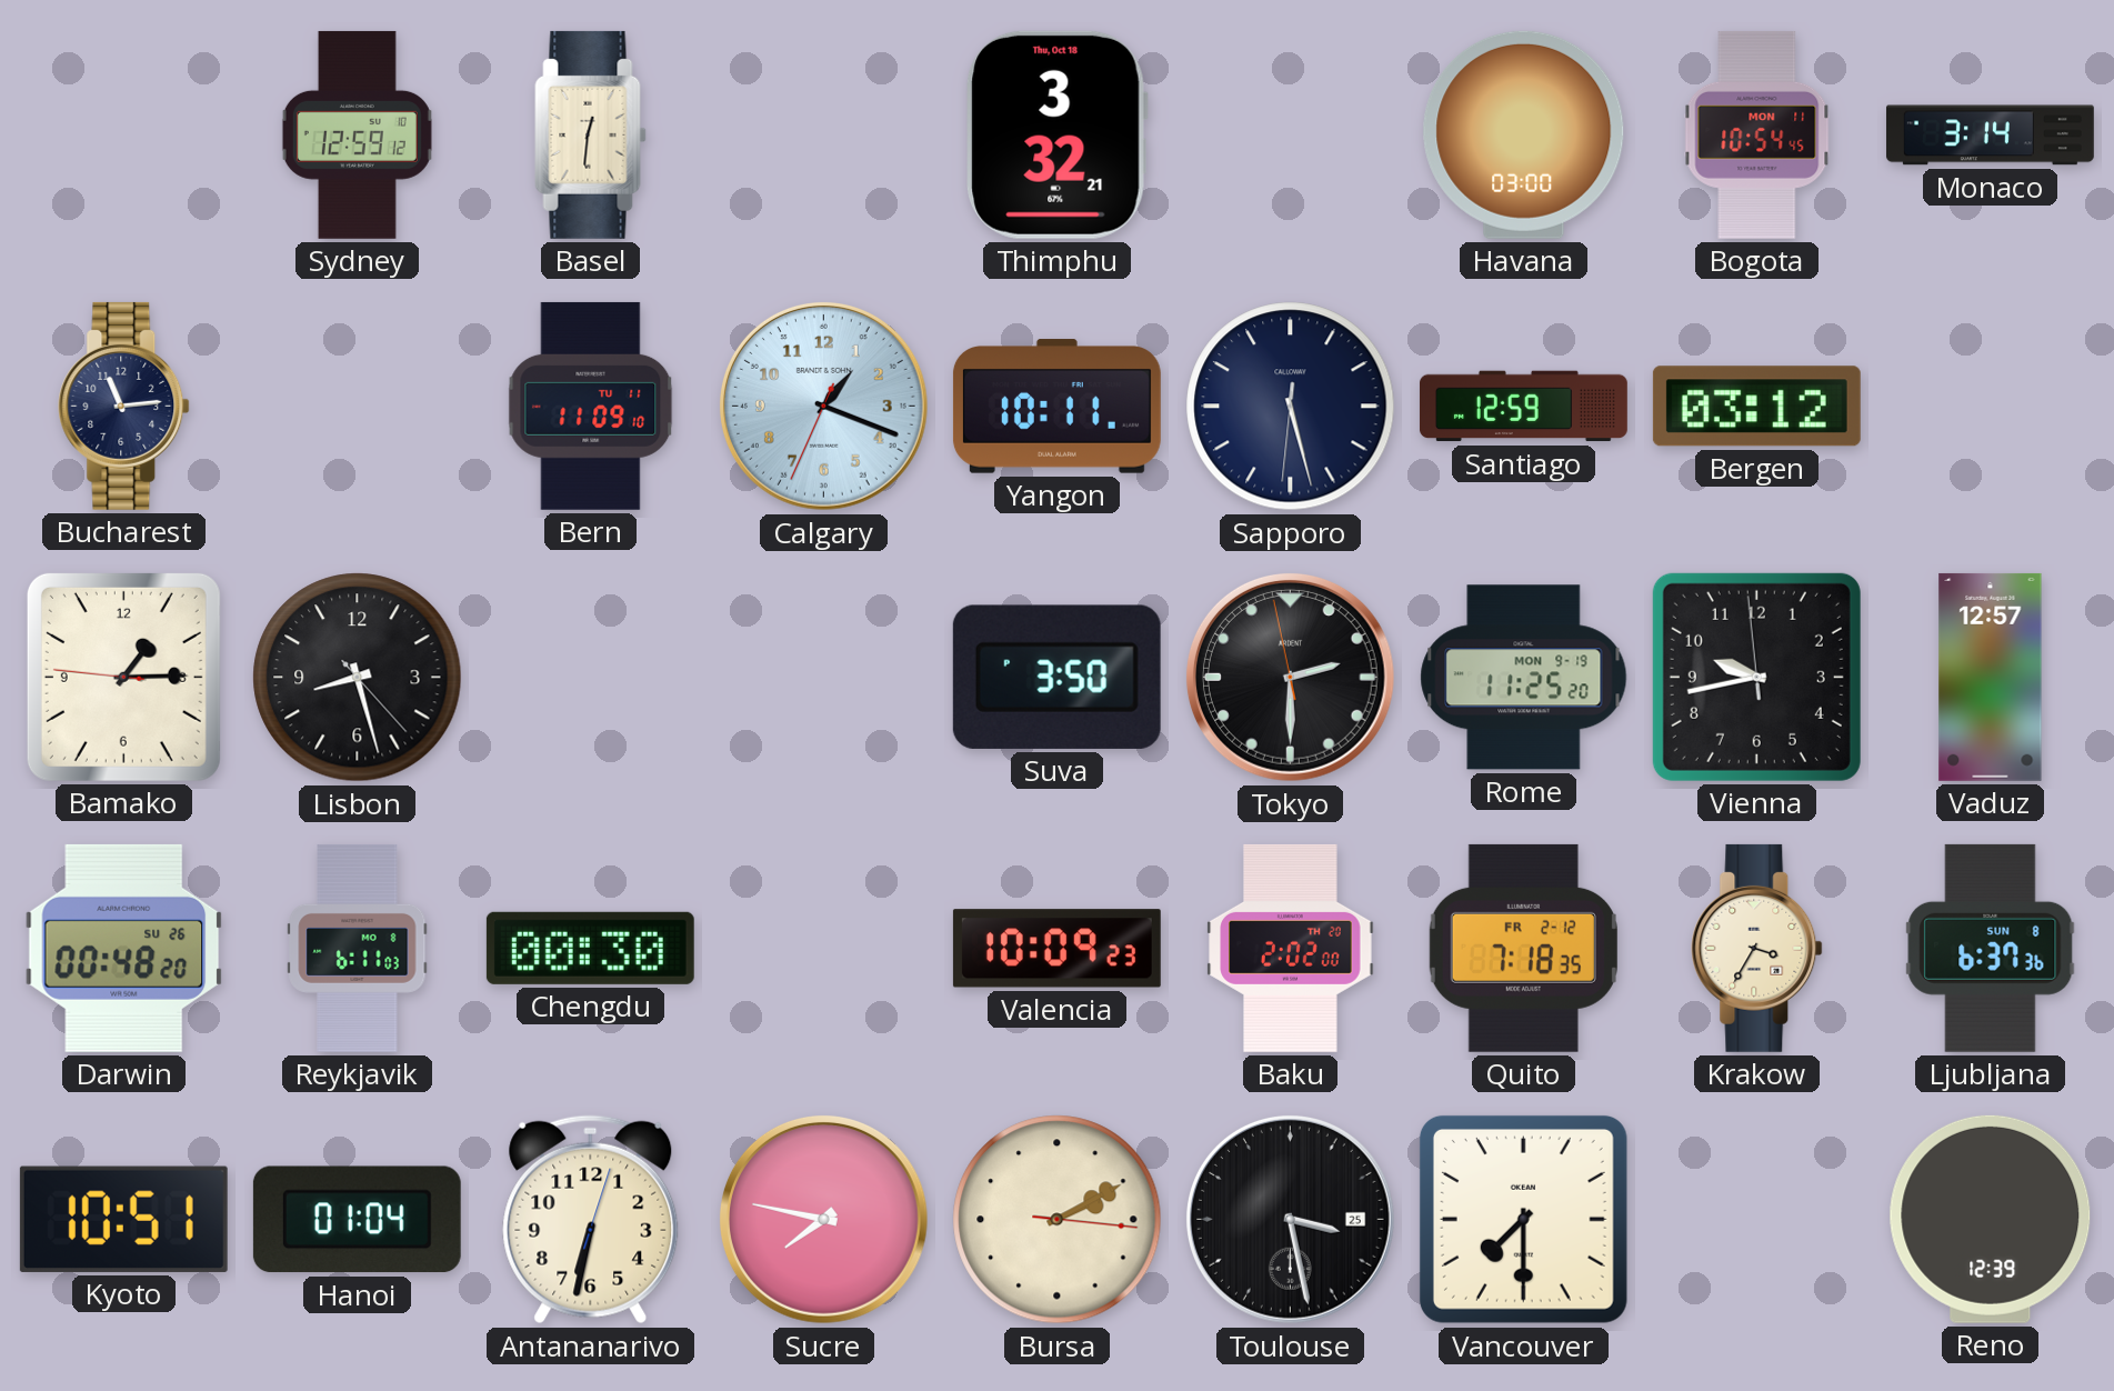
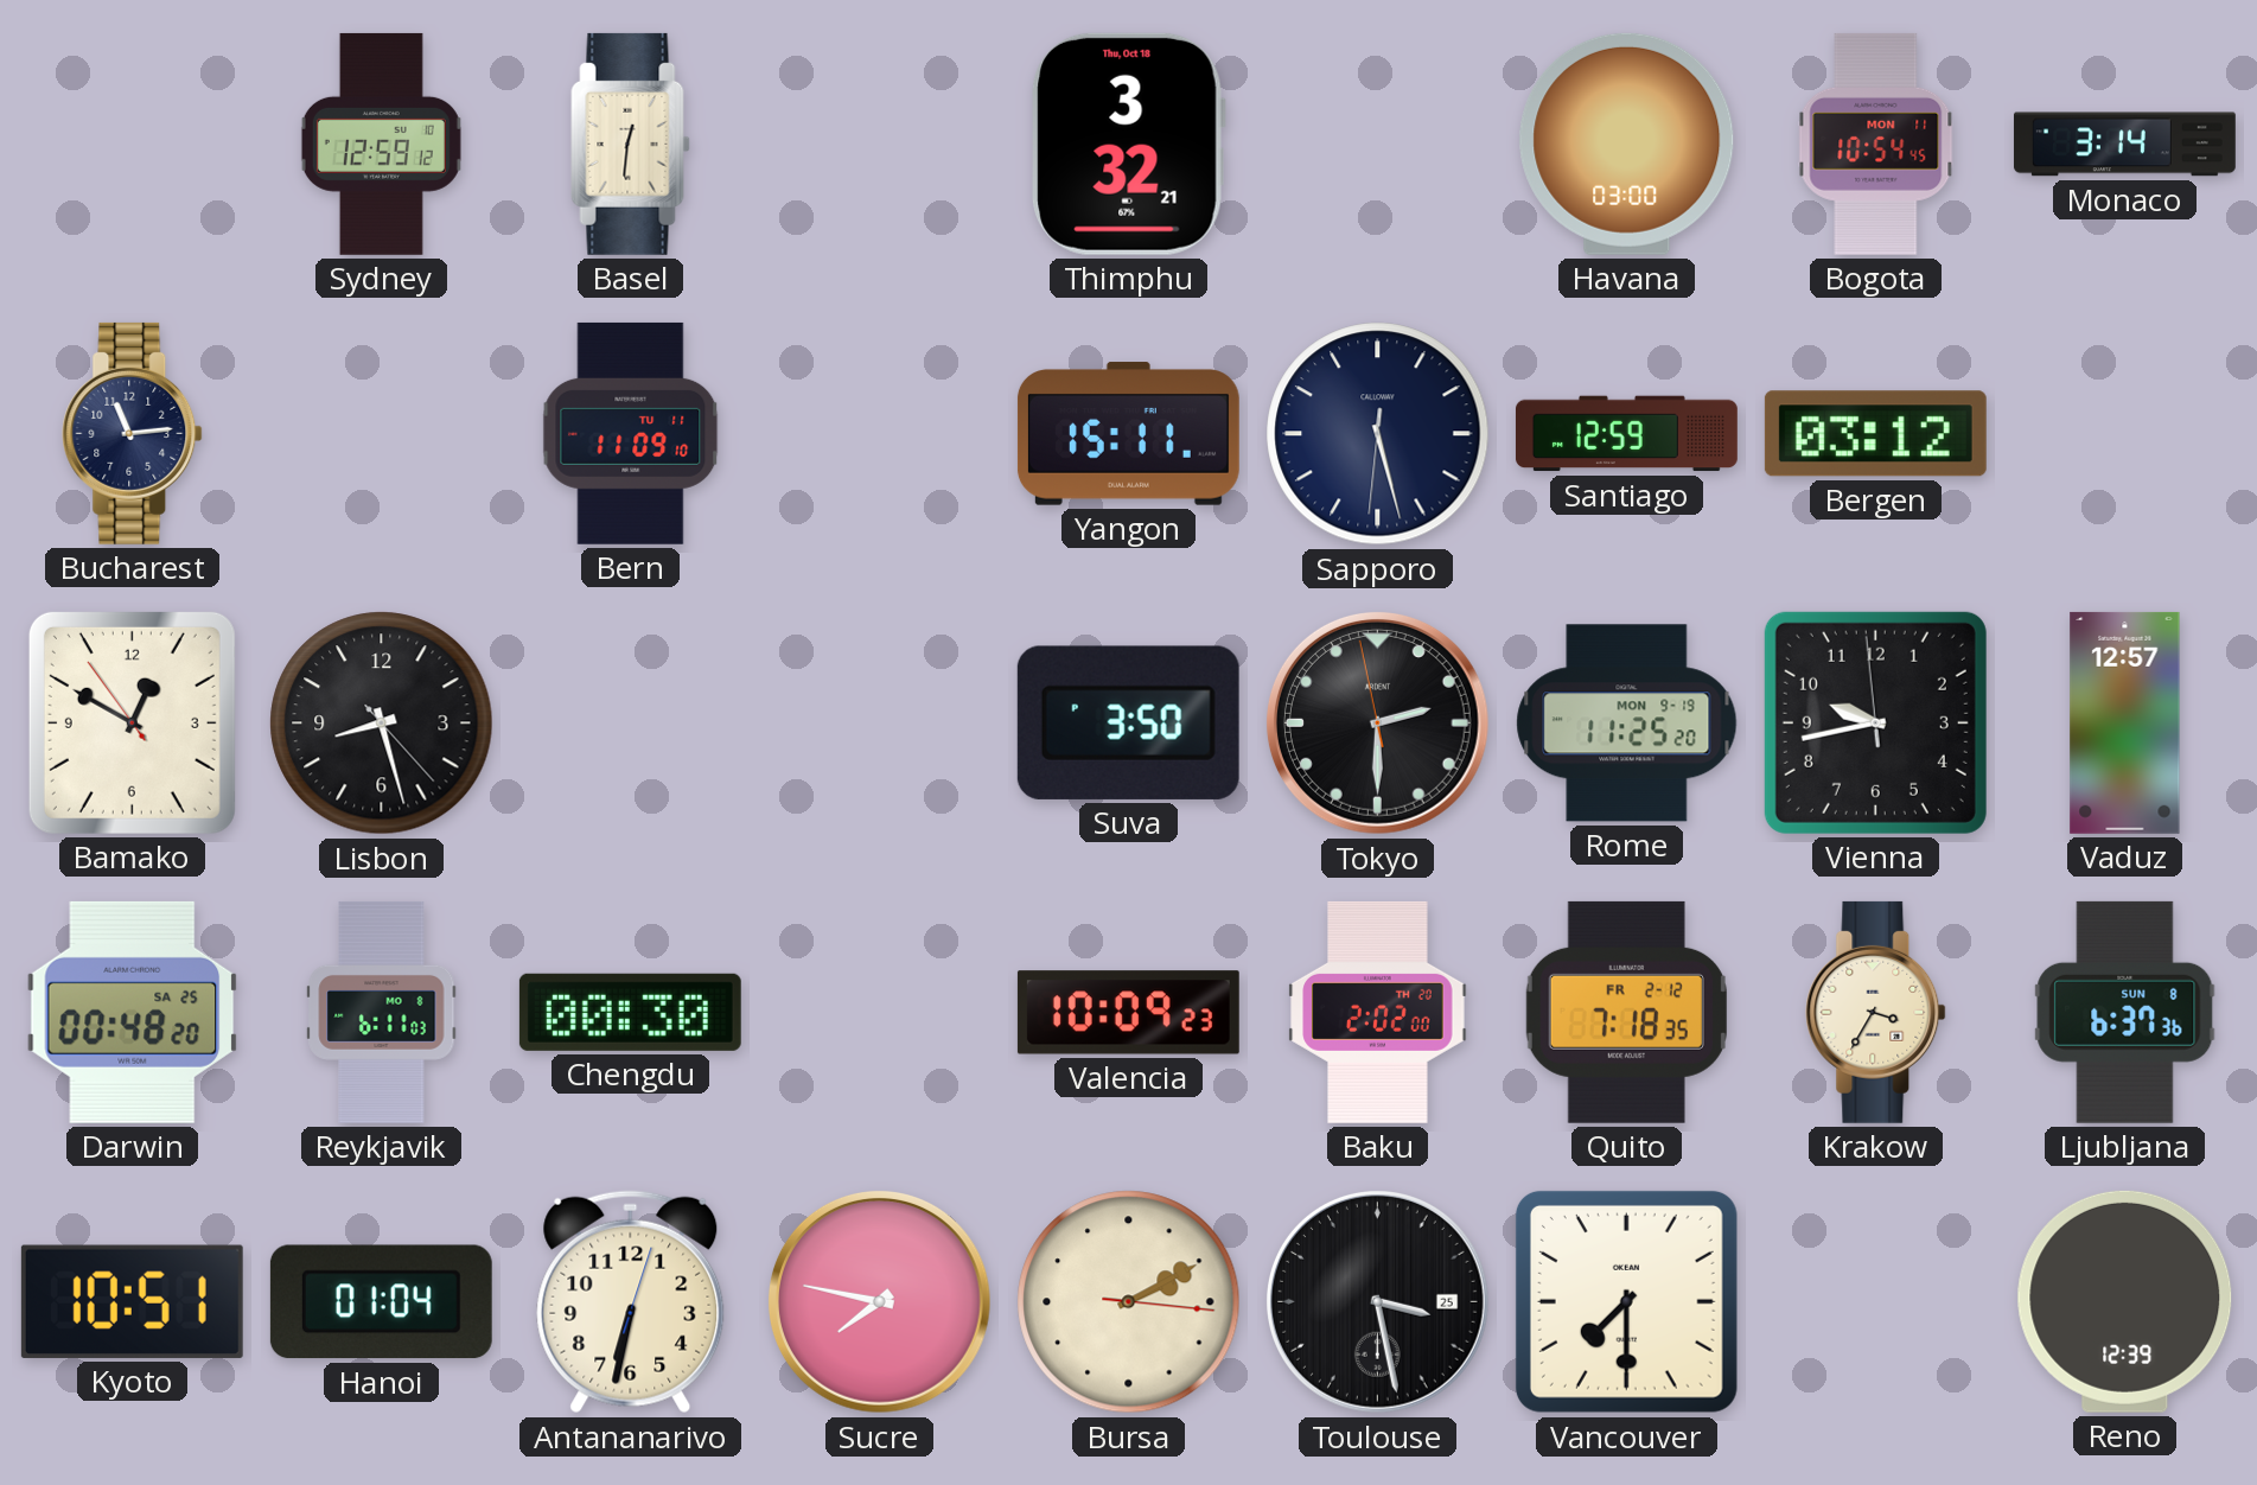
Calgary: 1:18 -> none (823, 406)
Yangon: 10:11 -> 15:11 (1128, 434)
Bamako: 1:14 -> 12:49 (132, 722)
Darwin date: SU 26 -> SA 25 (133, 1012)
